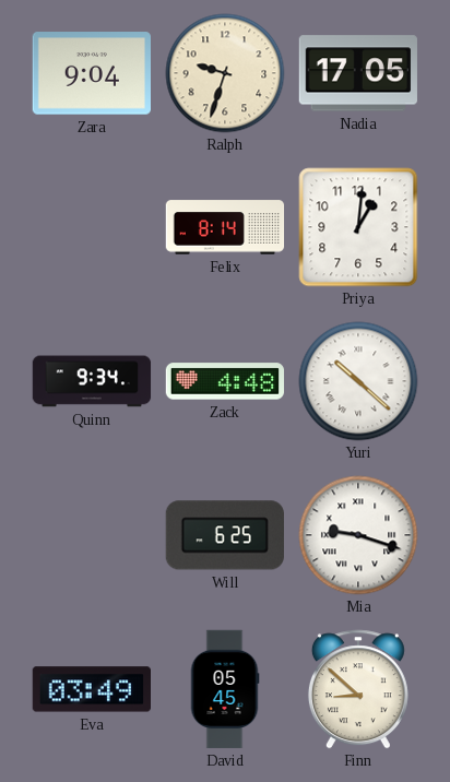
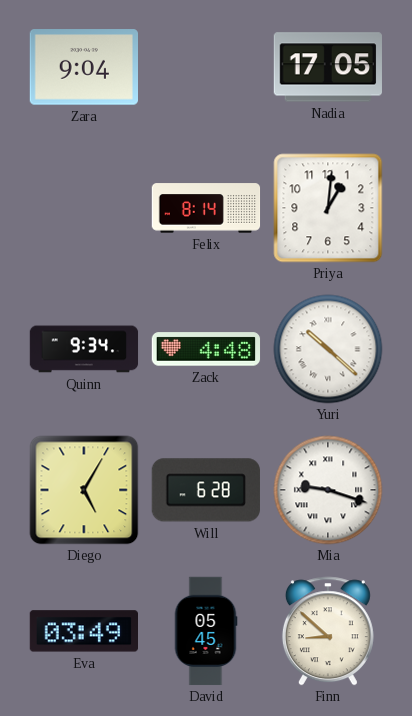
Ralph: 9:33 -> none (225, 73)
Diego: none -> 5:05 (84, 490)
Will: 6:25 -> 6:28 (206, 490)
